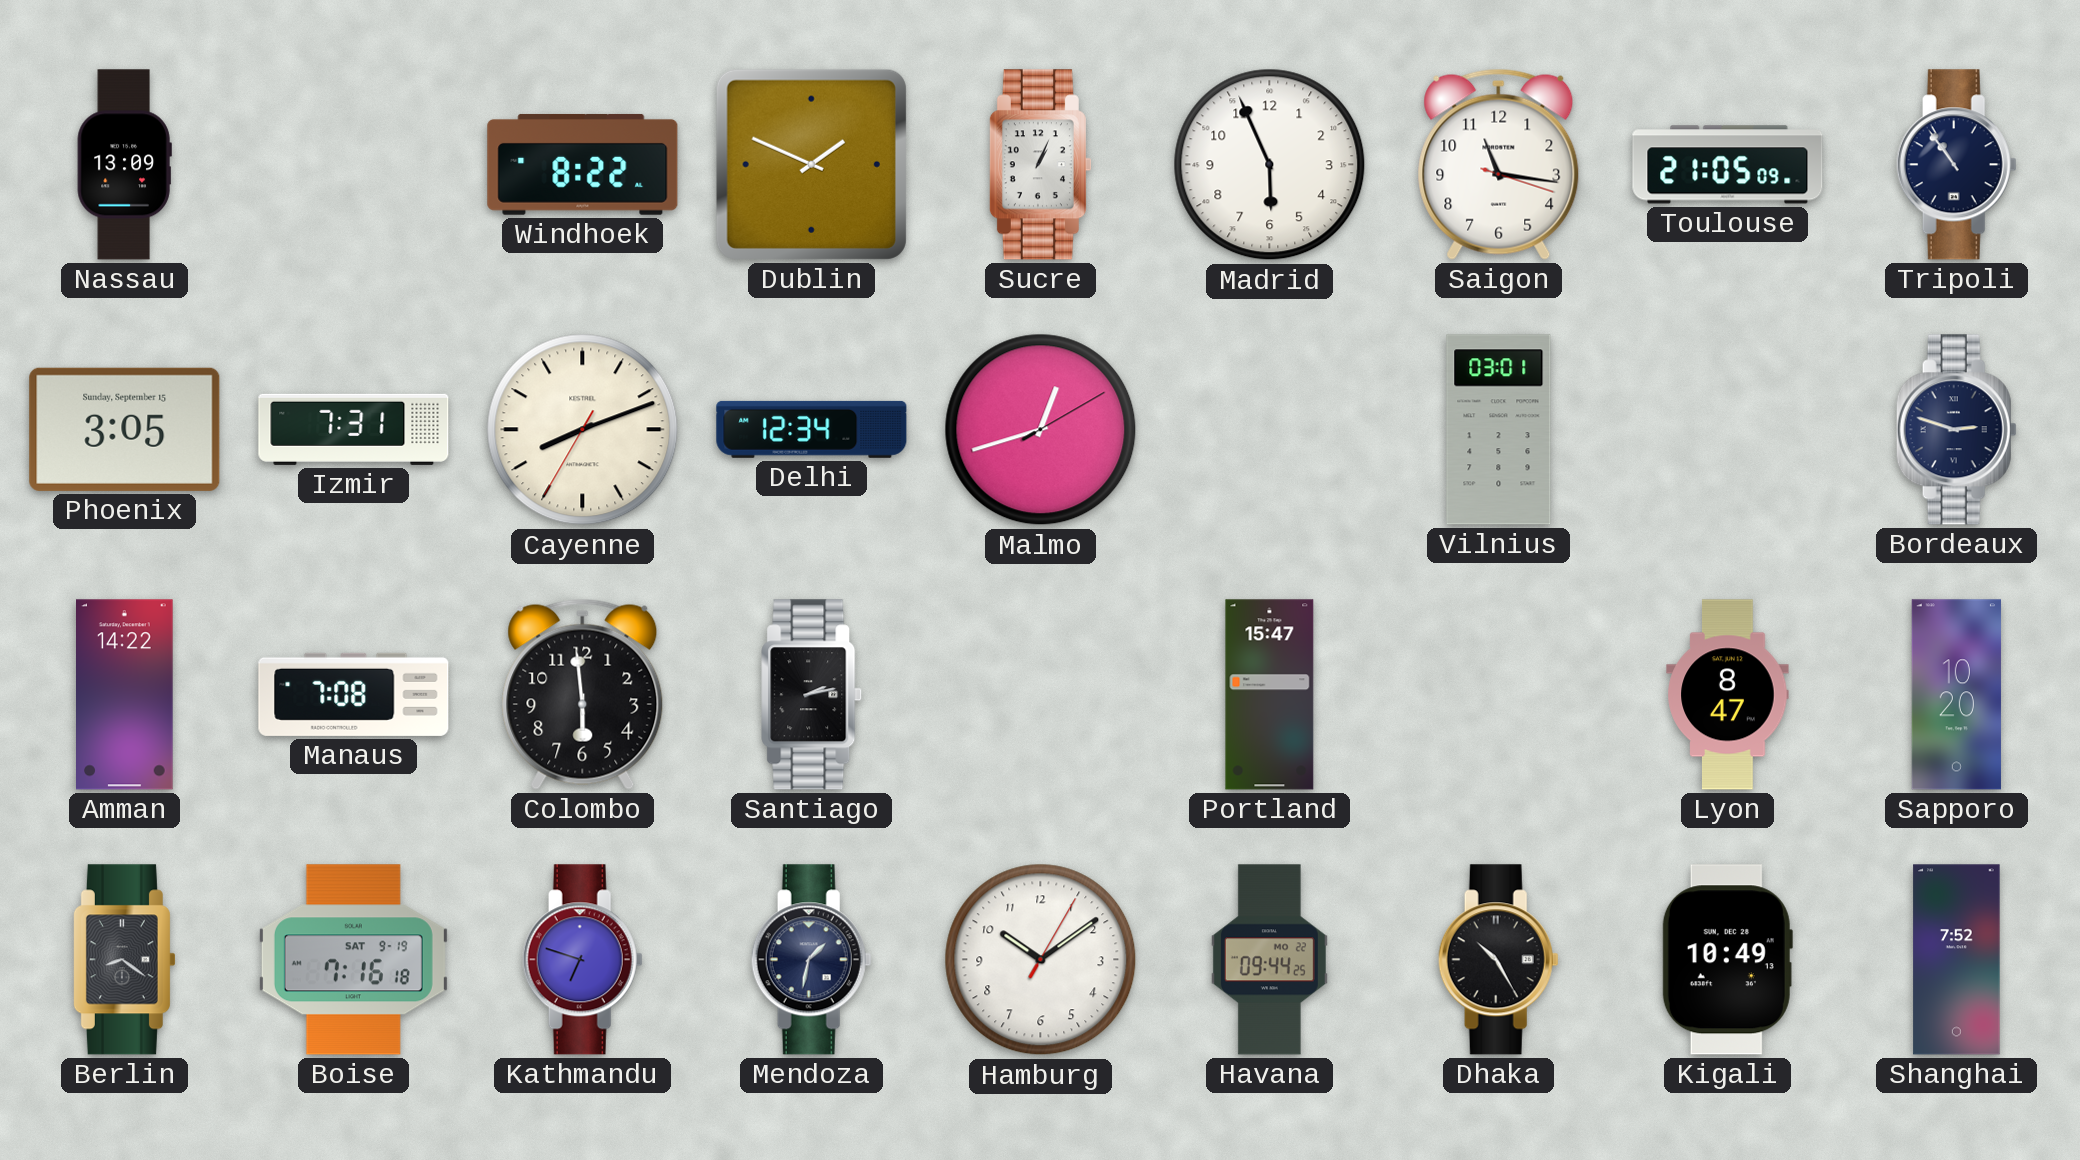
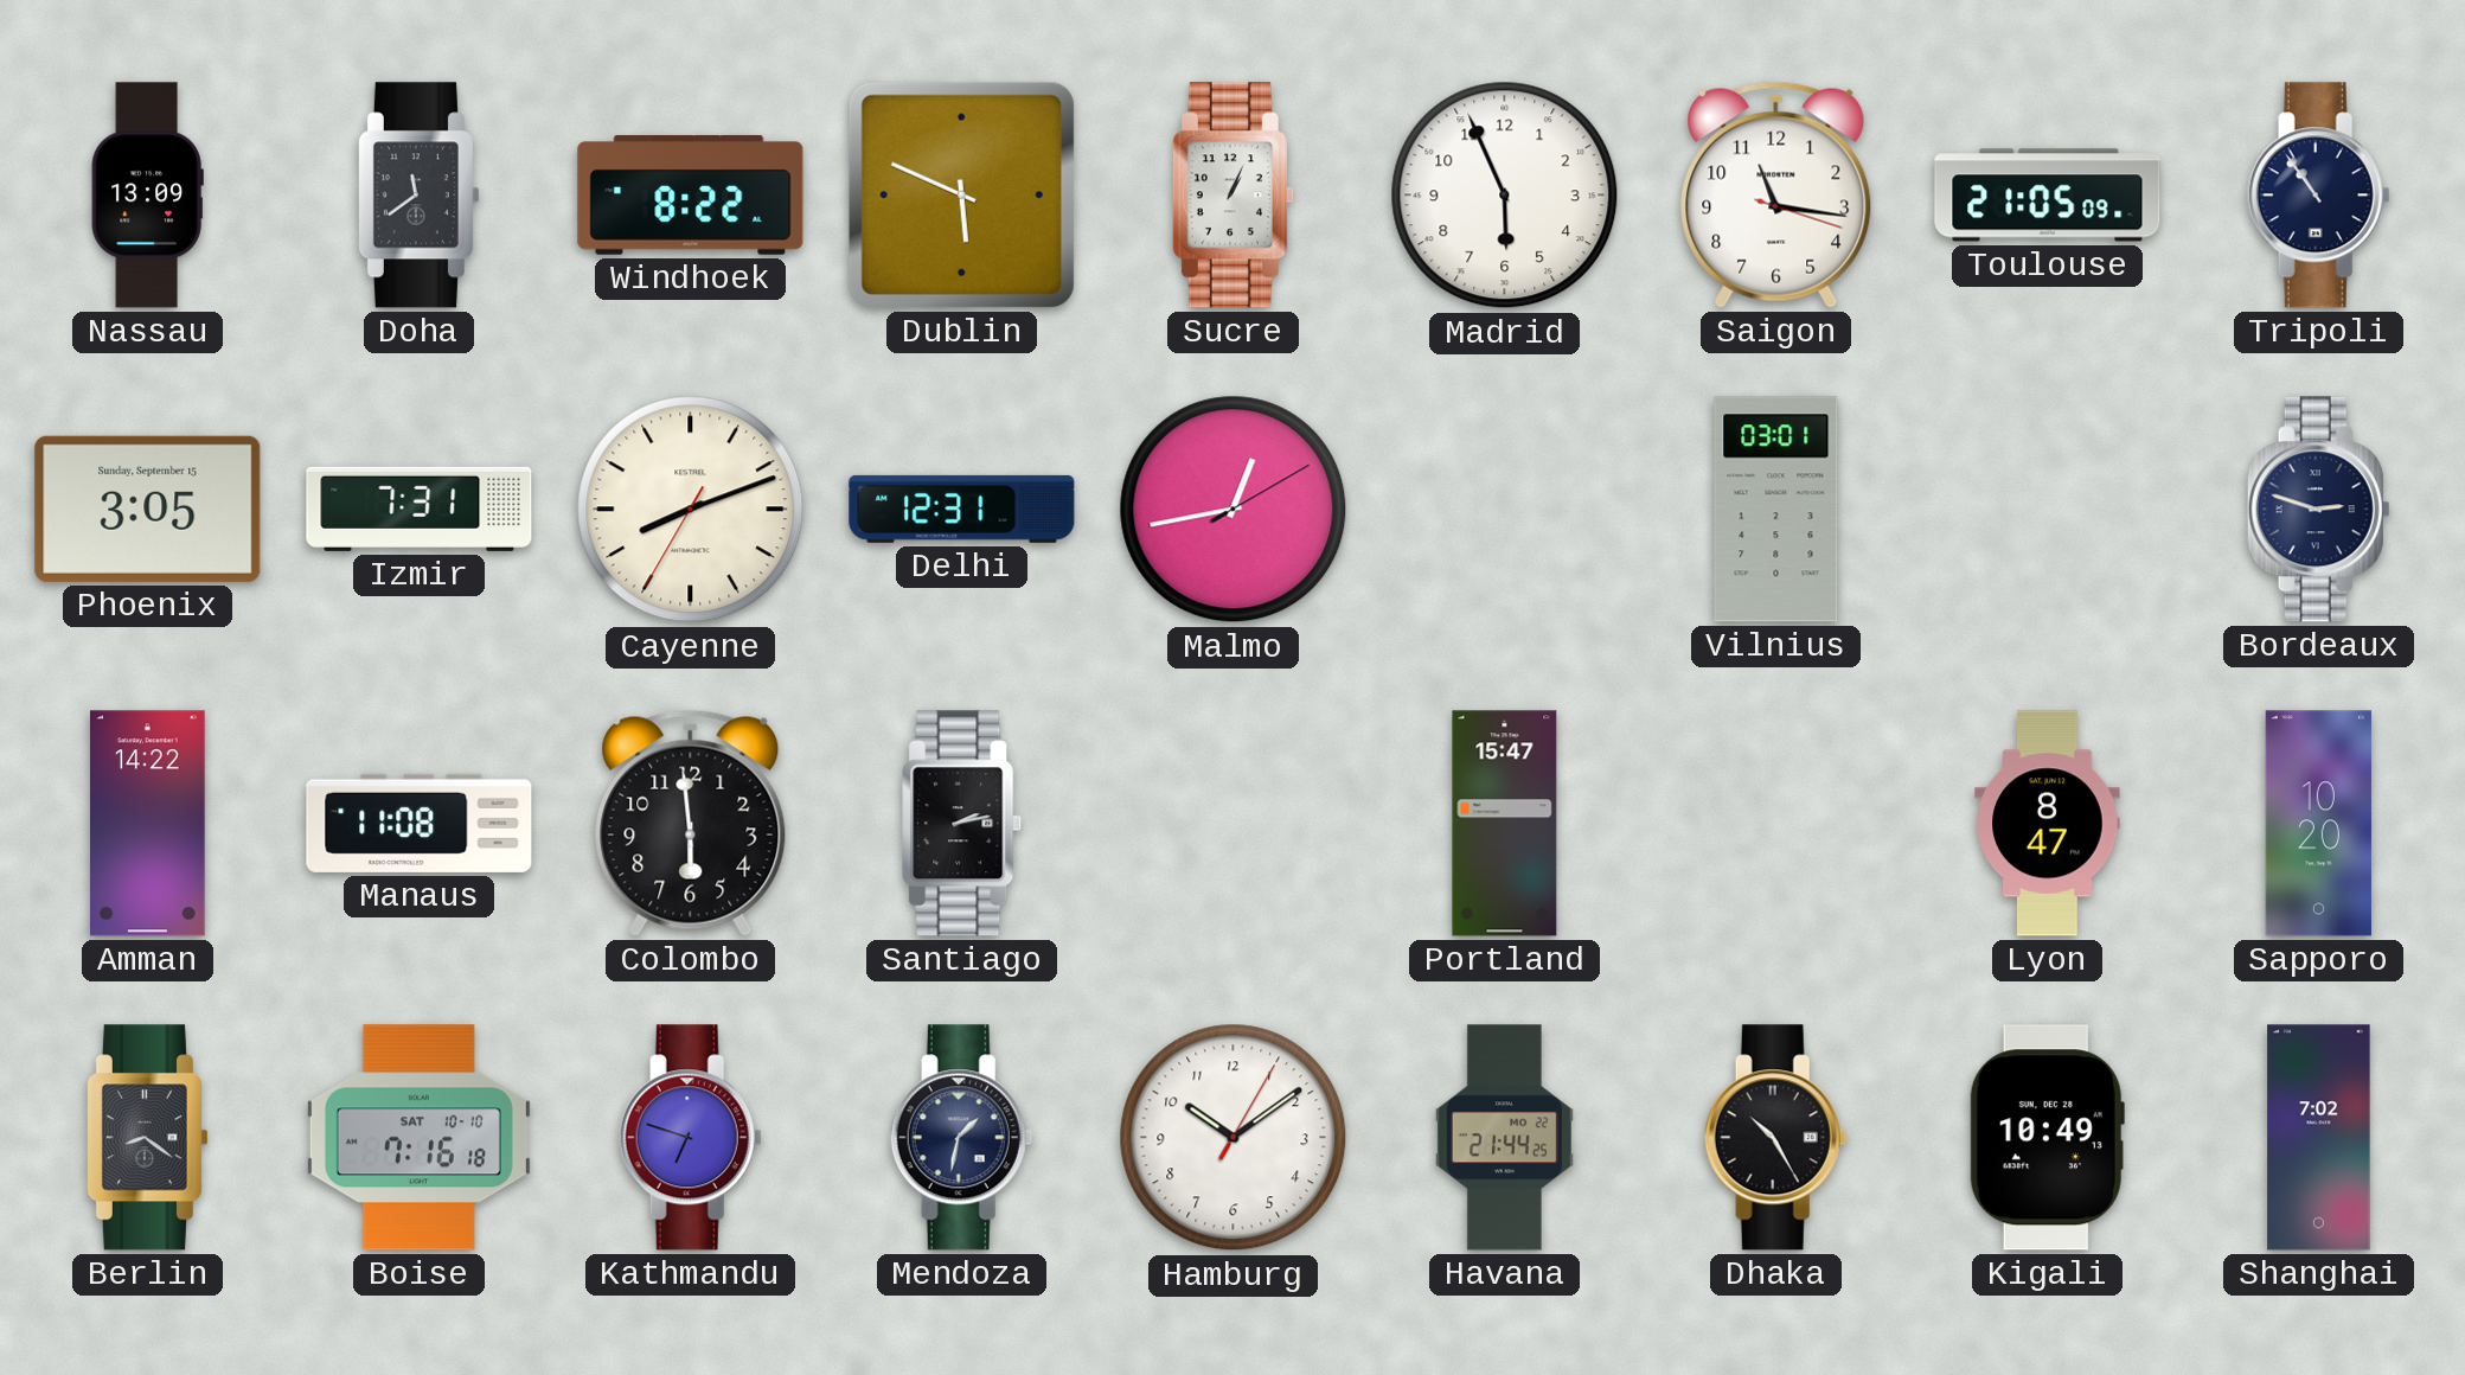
Doha: none -> 11:39 (418, 196)
Dublin: 1:49 -> 5:49 (961, 194)
Delhi: 12:34 -> 12:31 (962, 509)
Malmo: 12:42 -> 12:43 (1234, 510)
Manaus: 7:08 -> 11:08 (420, 823)
Boise date: SAT 9-19 -> SAT 10-10 (418, 1138)
Havana: 09:44 -> 21:44 (1504, 1138)
Shanghai: 7:52 -> 7:02 (2319, 1138)
